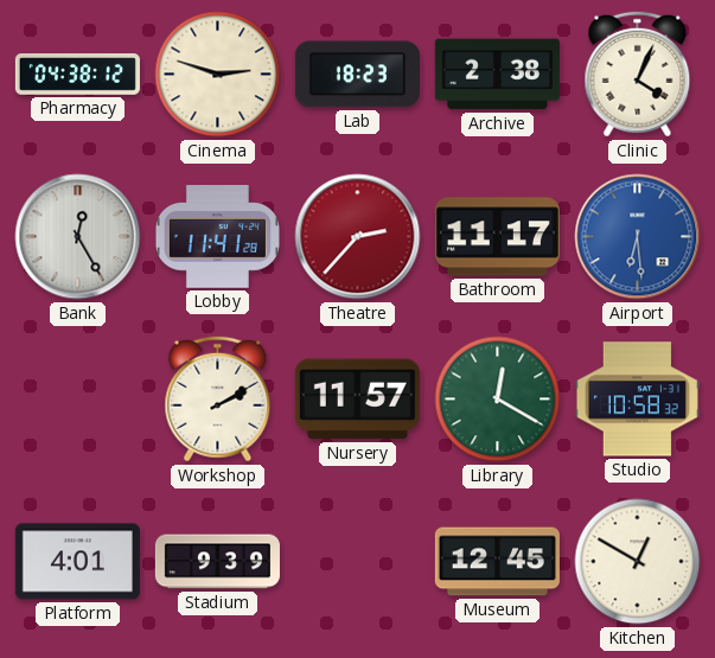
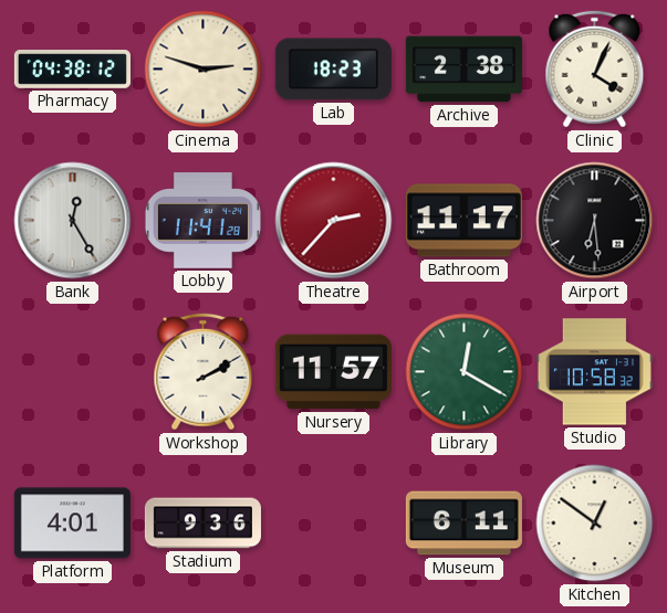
Airport dial: blue -> black (595, 221)
Stadium: 9:39 -> 9:36 (202, 524)
Museum: 12:45 -> 6:11 (463, 524)
Kitchen: 12:50 -> 12:51 (595, 524)
